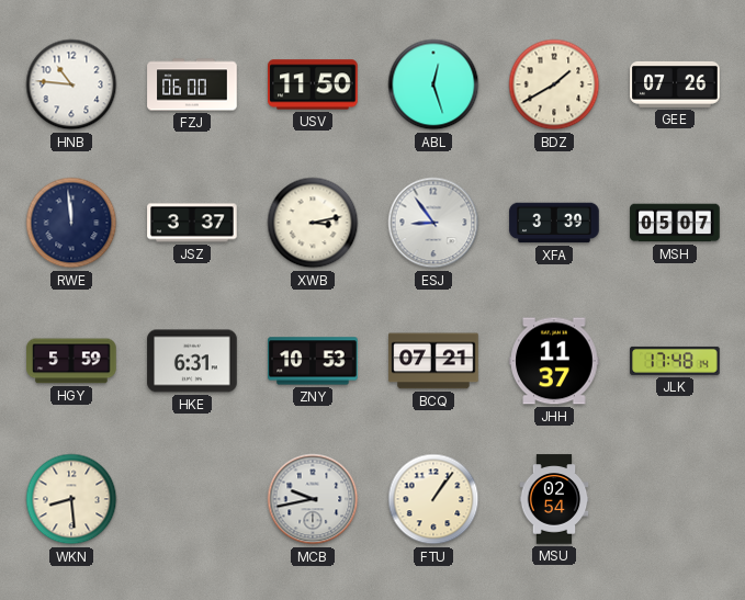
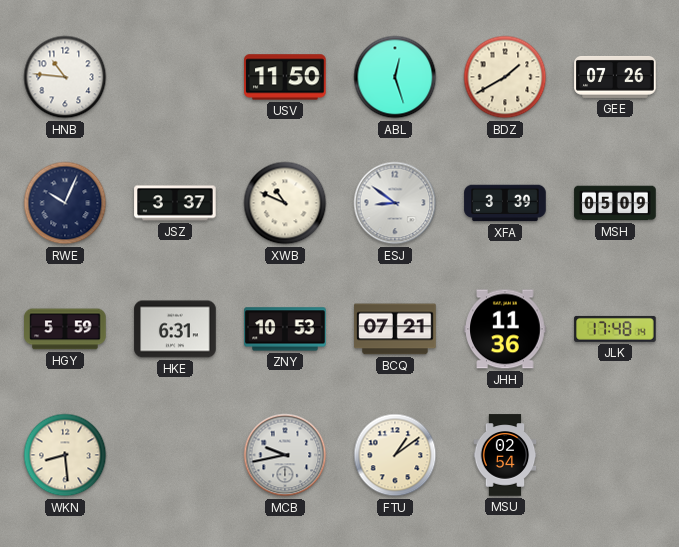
FZJ: 06:00 -> none (192, 84)
RWE: 11:59 -> 10:04 (65, 203)
XWB: 3:13 -> 10:49 (285, 203)
ESJ: 8:54 -> 8:51 (395, 203)
MSH: 05:07 -> 05:09 (615, 203)
JHH: 11:37 -> 11:36 (505, 329)
FTU: 1:06 -> 1:09 (395, 455)
